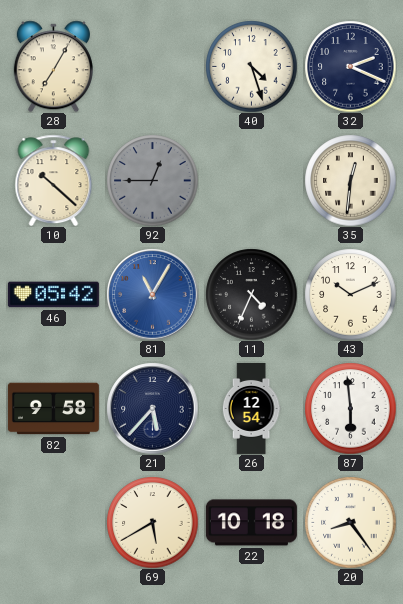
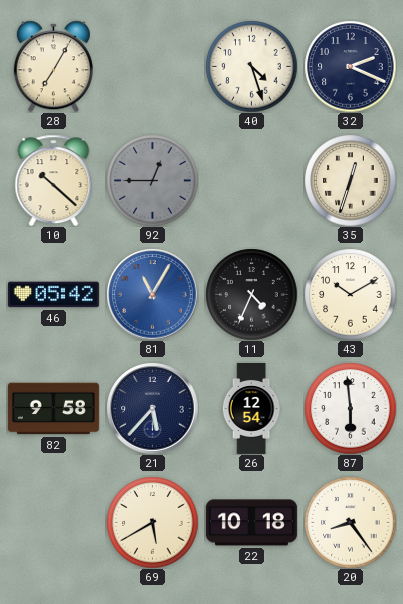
35: 12:31 -> 12:33 (350, 180)
43: 10:11 -> 10:10 (350, 294)
